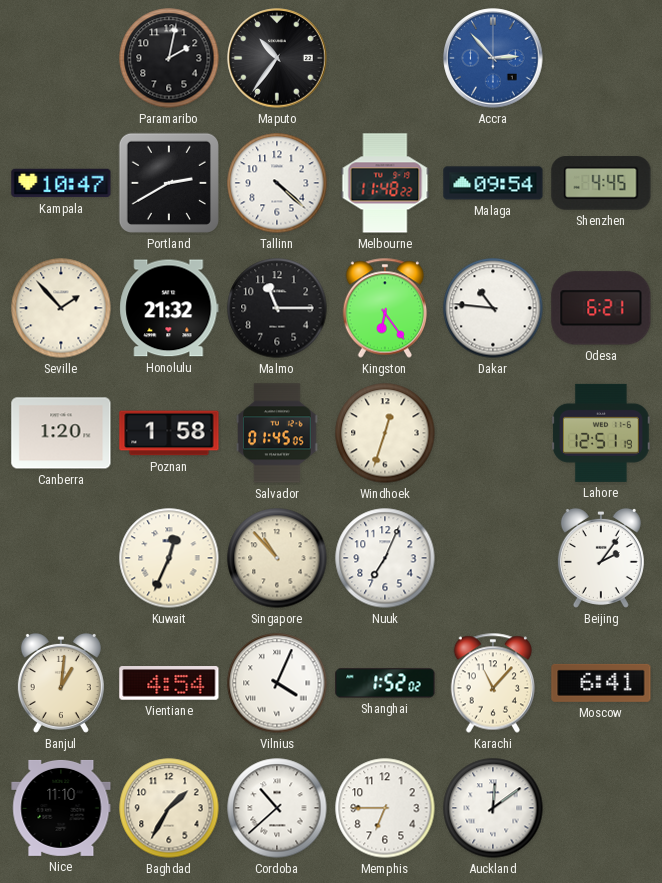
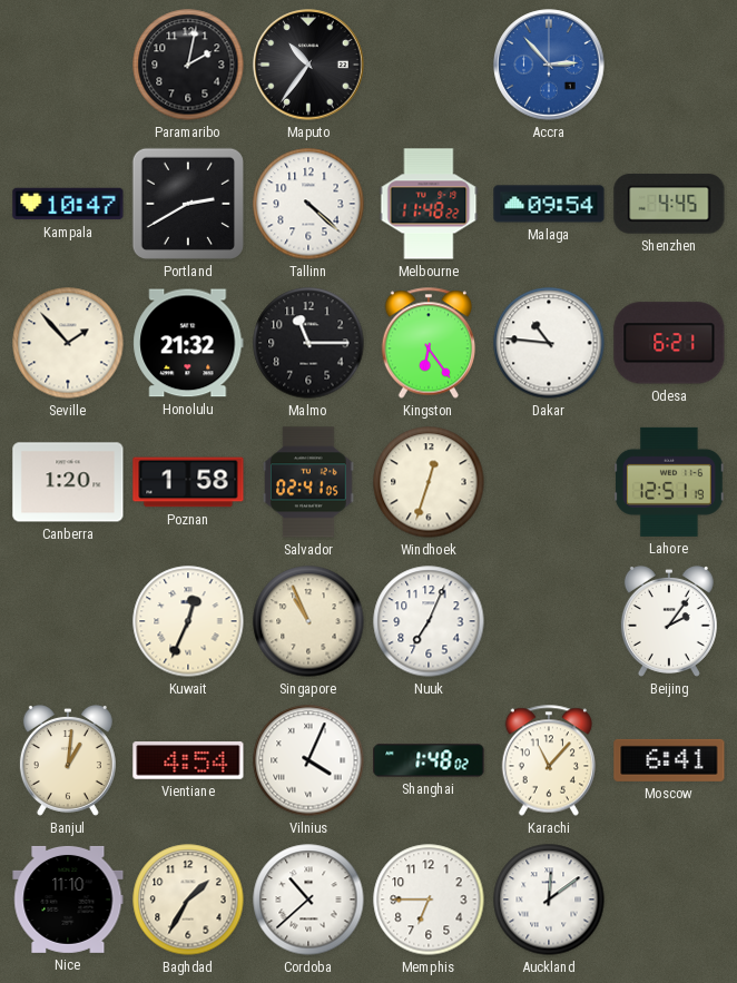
Salvador: 01:45 -> 02:41 (308, 482)
Singapore: 10:53 -> 10:56 (308, 621)
Shanghai: 1:52 -> 1:48 (429, 760)
